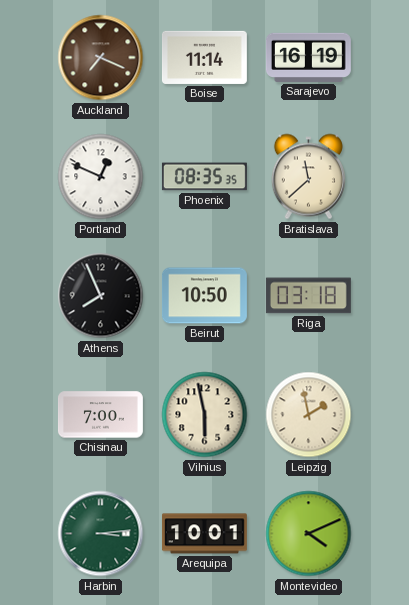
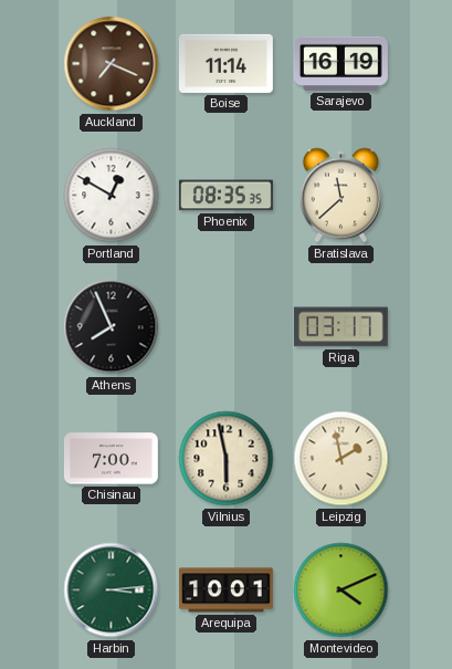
Portland: 12:49 -> 12:50 (112, 196)
Beirut: 10:50 -> none (204, 296)
Riga: 03:18 -> 03:17 (340, 327)
